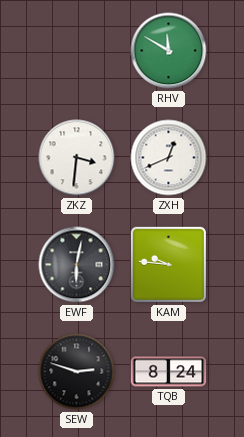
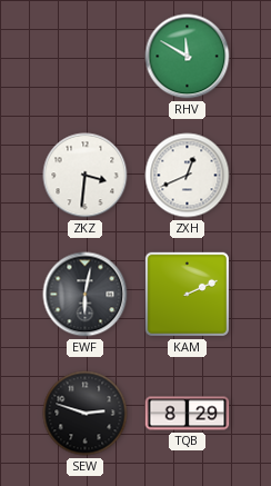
KAM: 9:46 -> 2:11 (187, 294)
TQB: 8:24 -> 8:29 (188, 414)
